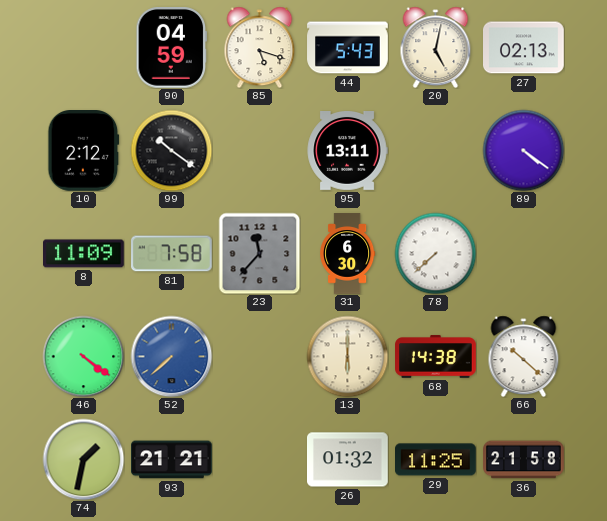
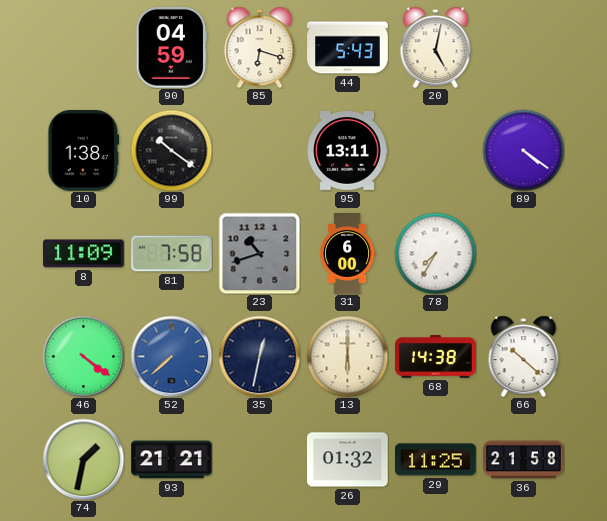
85: 5:18 -> 6:18 (260, 47)
27: 02:13 -> none (524, 48)
10: 2:12 -> 1:38 (84, 151)
23: 11:37 -> 10:42 (259, 253)
31: 6:30 -> 6:00 (348, 254)
78: 7:38 -> 7:35 (435, 253)
35: none -> 12:32 (259, 356)
